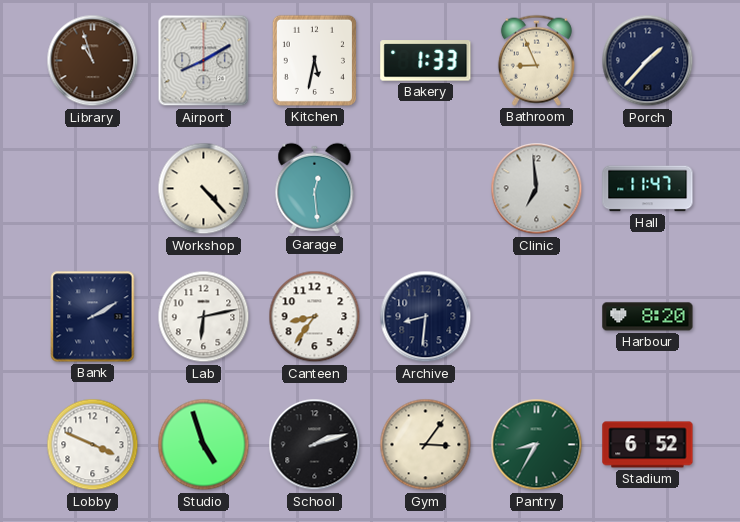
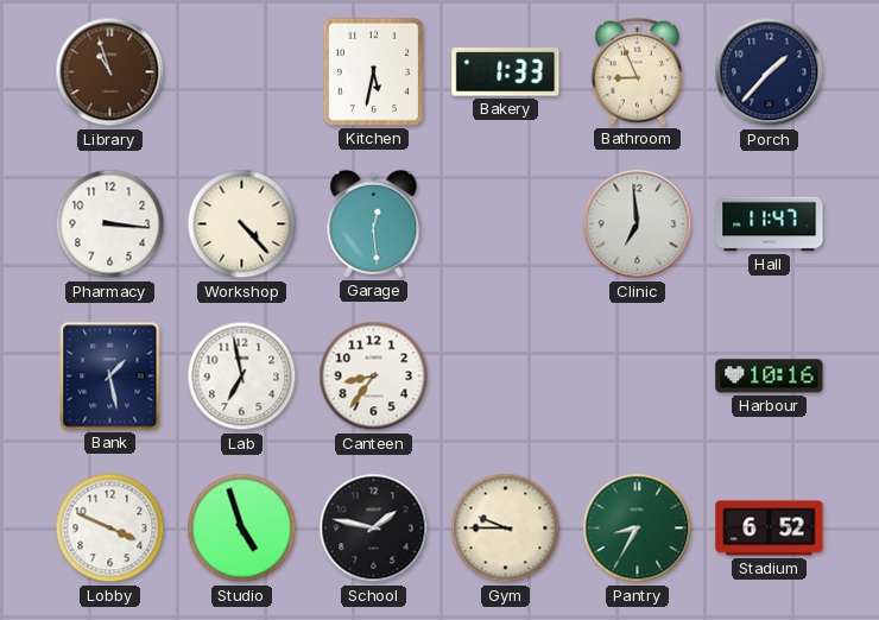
Airport: 8:10 -> none (204, 61)
Pharmacy: none -> 3:16 (110, 224)
Bank: 2:10 -> 1:28 (110, 377)
Lab: 6:13 -> 6:58 (242, 377)
Archive: 8:31 -> none (426, 317)
Harbour: 8:20 -> 10:16 (770, 377)
School: 2:12 -> 1:47 (374, 529)
Gym: 3:06 -> 9:45 (506, 529)
